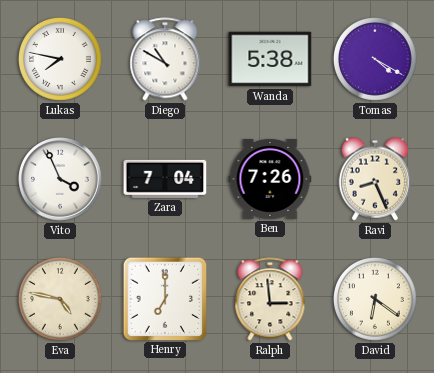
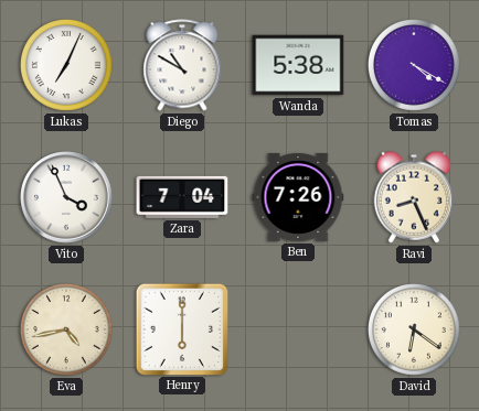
Lukas: 7:47 -> 7:04 (66, 65)
Eva: 4:47 -> 4:43 (66, 329)
Henry: 7:00 -> 6:00 (181, 328)
Ralph: 2:59 -> none (270, 299)
